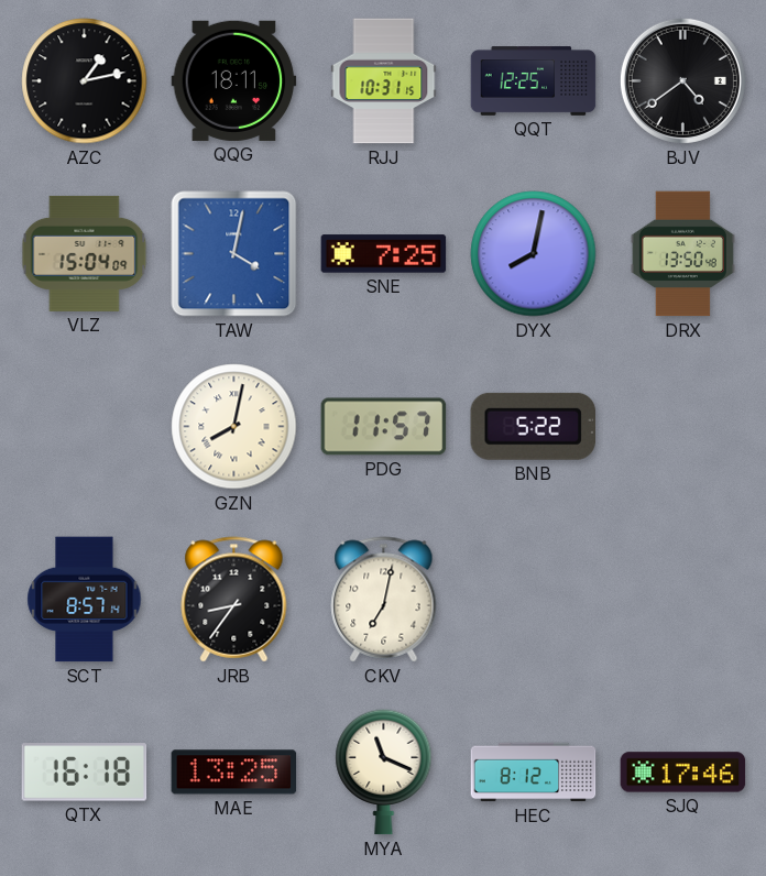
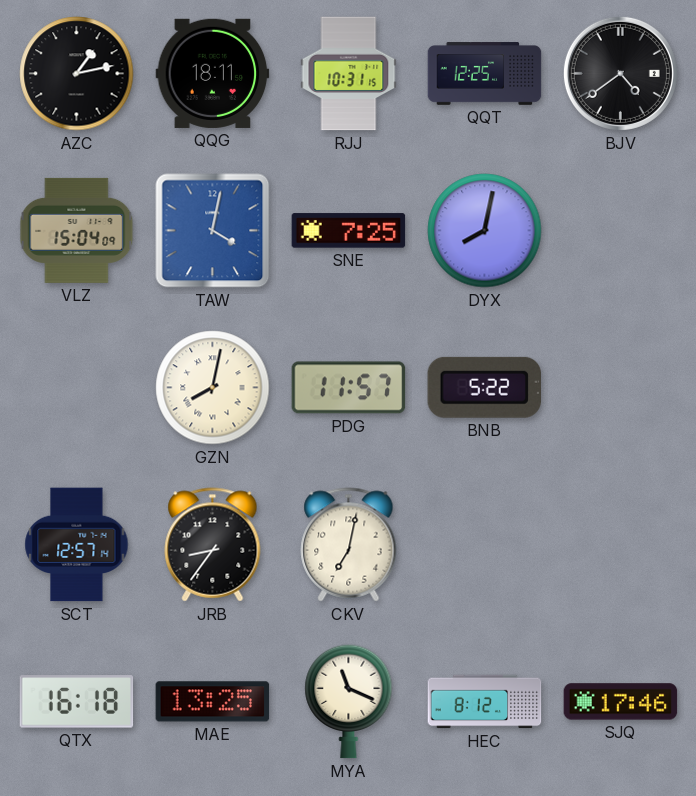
DRX: 13:50 -> none (682, 254)
SCT: 8:57 -> 12:57 (77, 545)
